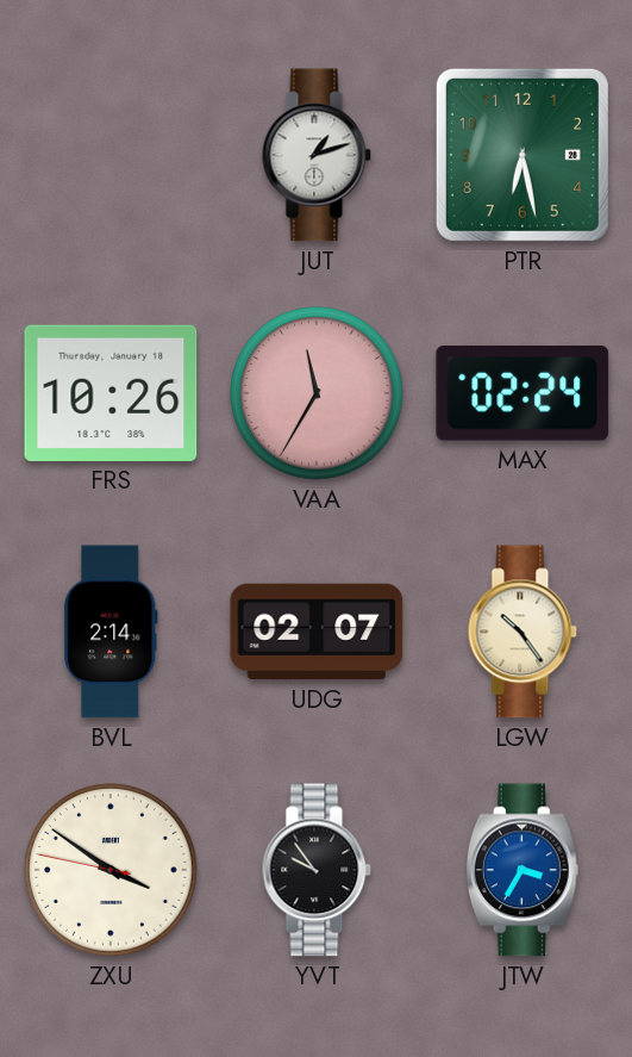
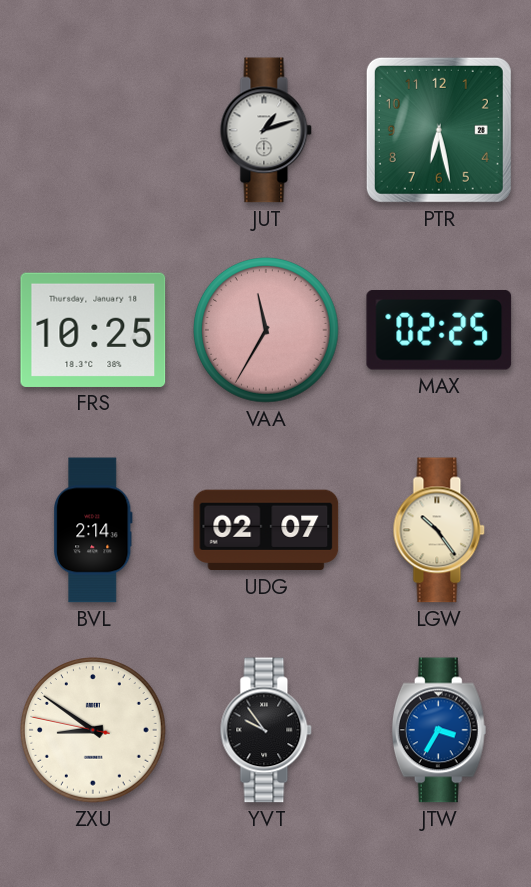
FRS: 10:26 -> 10:25 (93, 330)
MAX: 02:24 -> 02:25 (439, 331)
ZXU: 3:50 -> 8:50 (94, 731)
